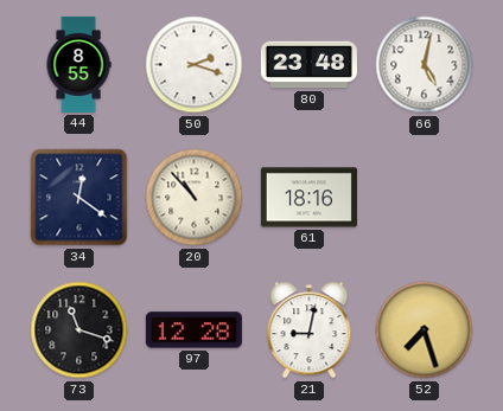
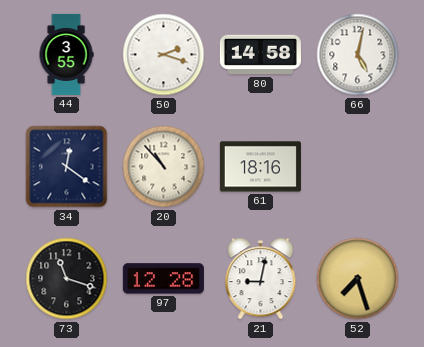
44: 8:55 -> 3:55 (66, 54)
80: 23:48 -> 14:58 (260, 55)
